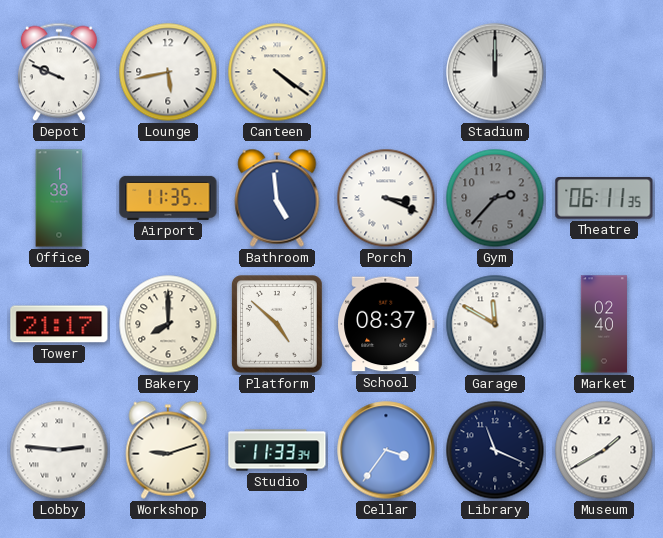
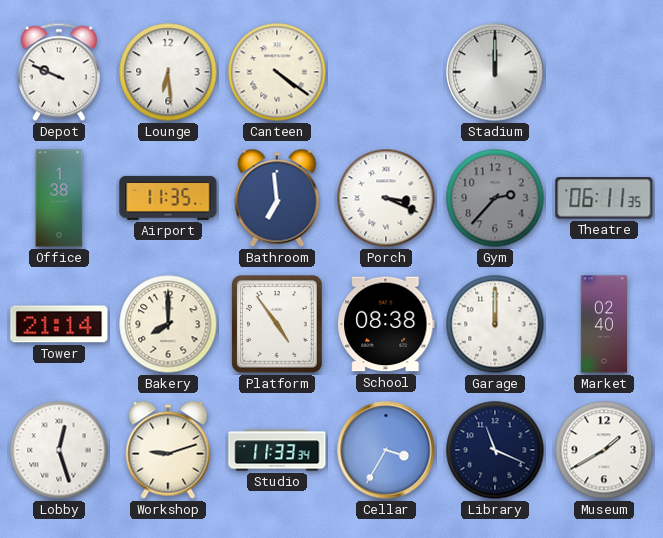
Lounge: 5:43 -> 6:29 (168, 72)
Bathroom: 4:59 -> 6:59 (277, 198)
Tower: 21:17 -> 21:14 (59, 324)
Platform: 4:52 -> 4:54 (277, 324)
School: 08:37 -> 08:38 (386, 324)
Garage: 11:50 -> 12:00 (495, 324)
Lobby: 2:46 -> 12:27 (59, 450)
Cellar: 3:36 -> 3:35 (386, 450)
